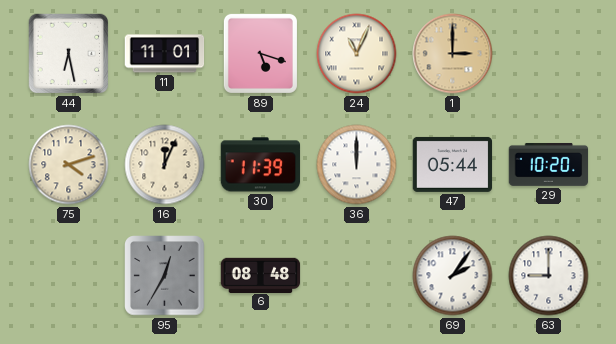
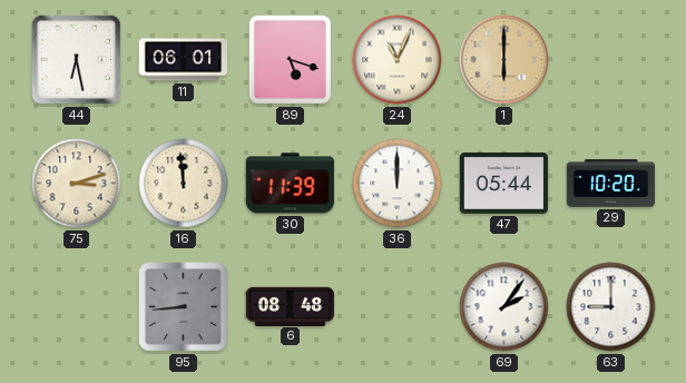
11: 11:01 -> 06:01 (184, 60)
1: 3:00 -> 6:00 (504, 60)
75: 4:12 -> 3:12 (77, 184)
16: 12:04 -> 11:59 (184, 184)
95: 12:35 -> 8:44 (184, 307)
